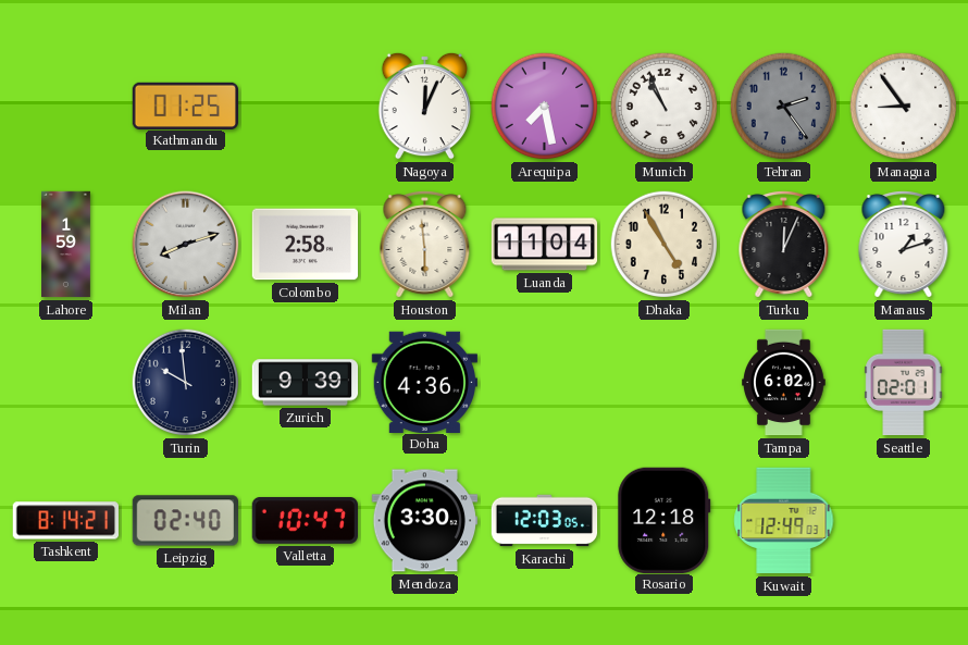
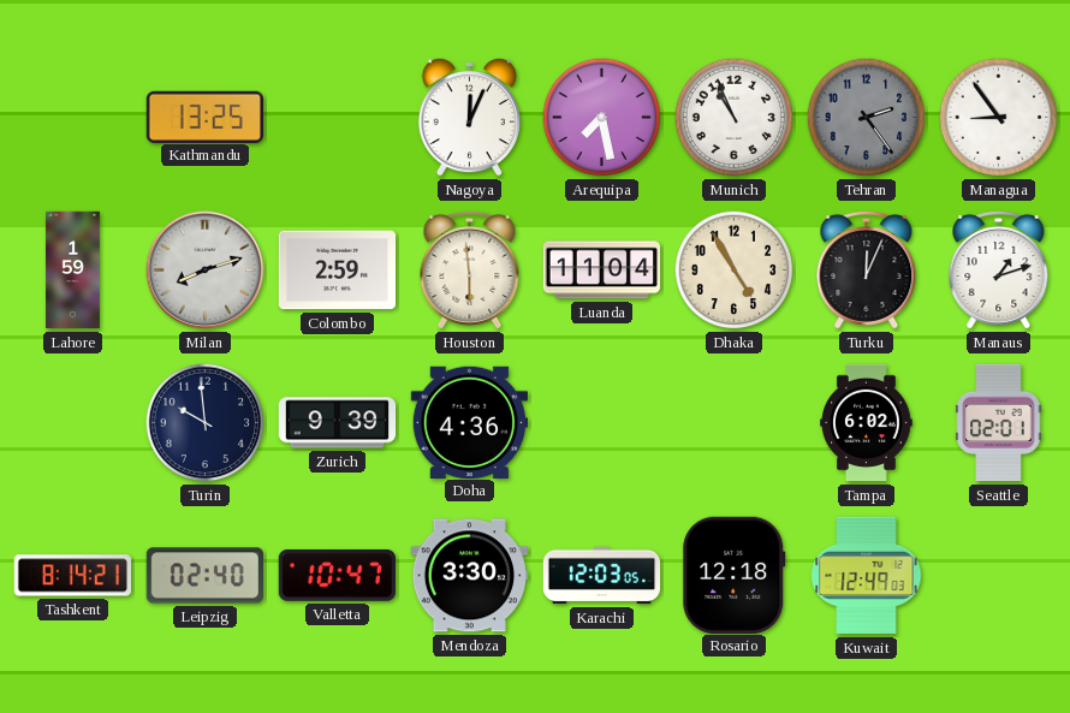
Kathmandu: 01:25 -> 13:25 (206, 117)
Colombo: 2:58 -> 2:59 (338, 271)
